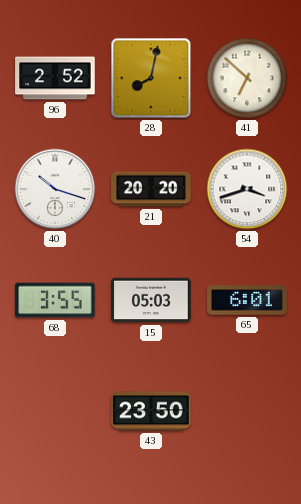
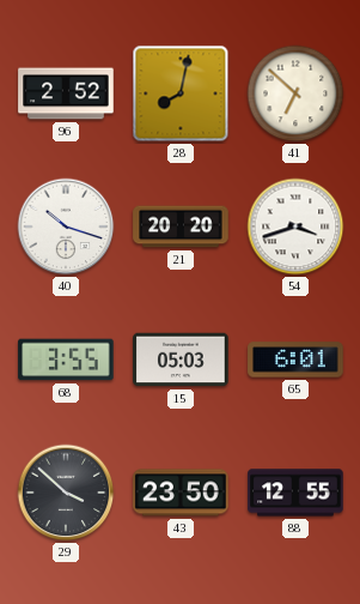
29: none -> 3:52 (66, 493)
88: none -> 12:55 (295, 493)
